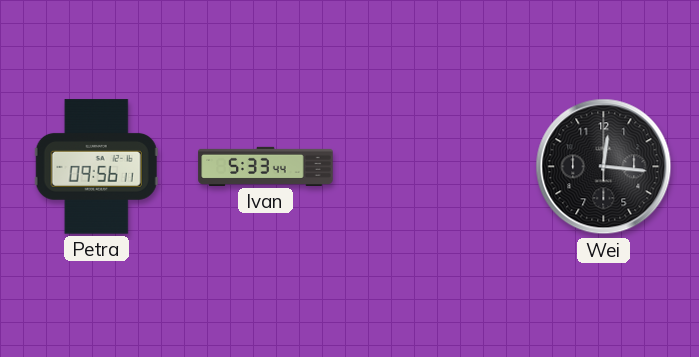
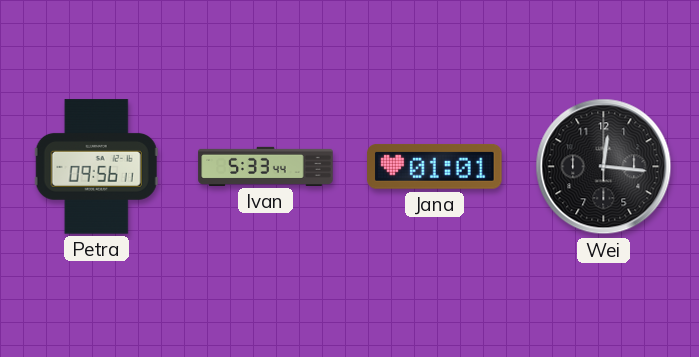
Jana: none -> 01:01 (435, 166)
